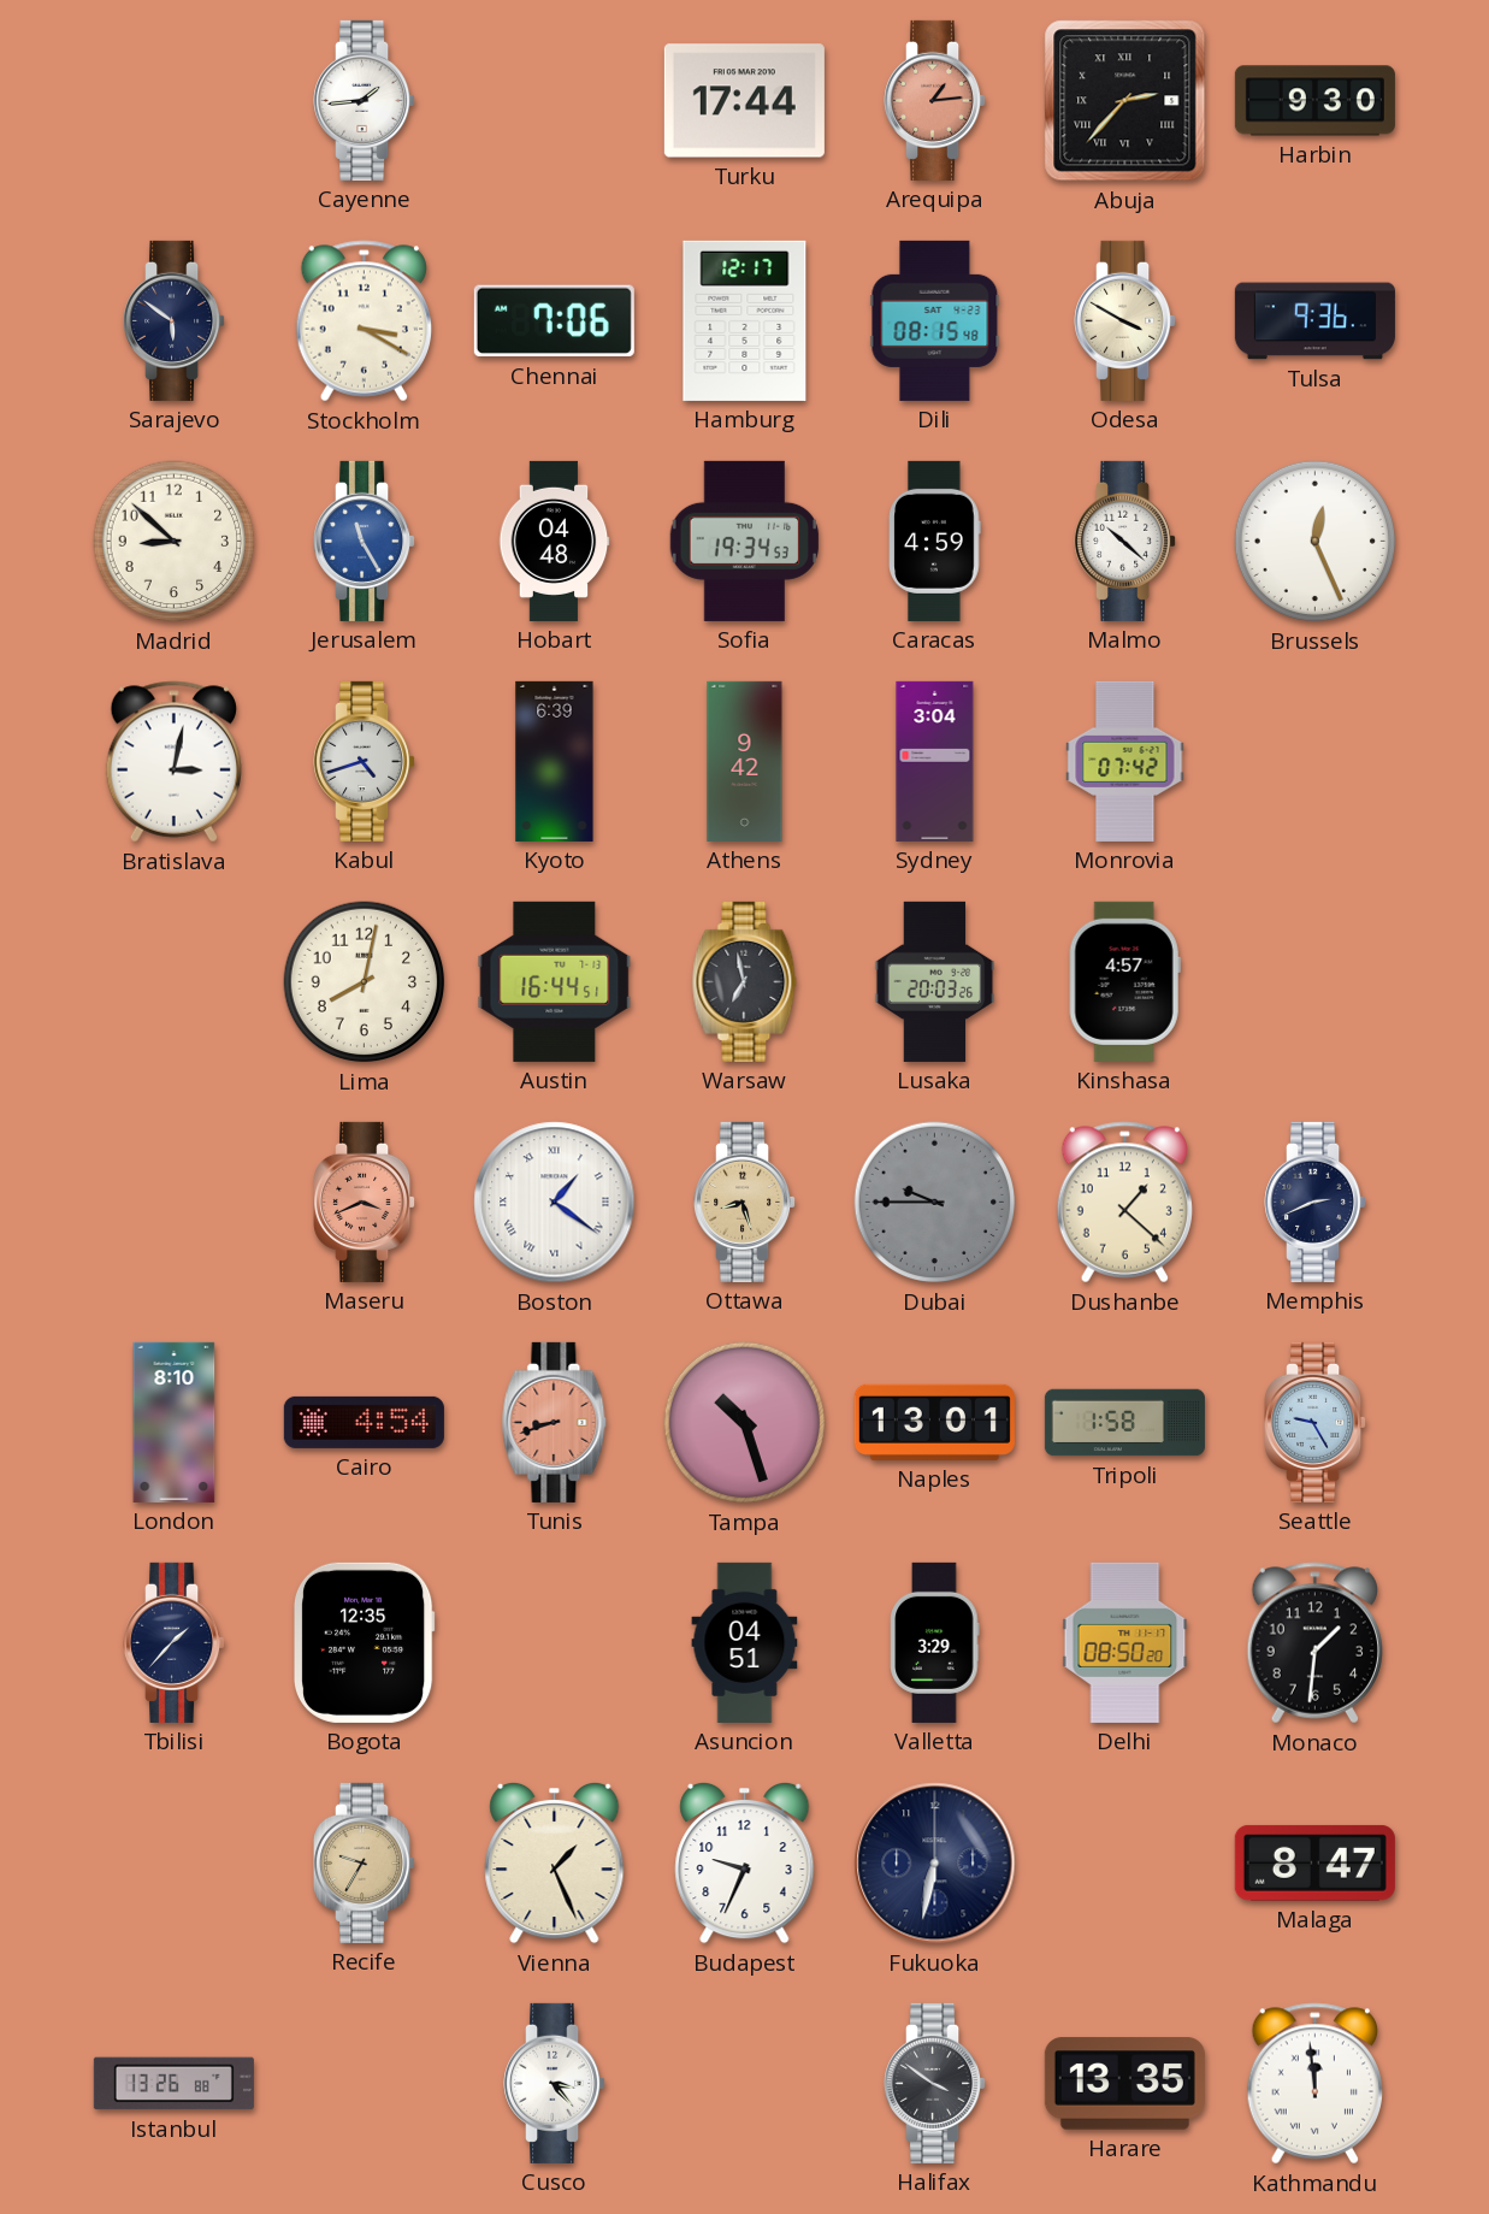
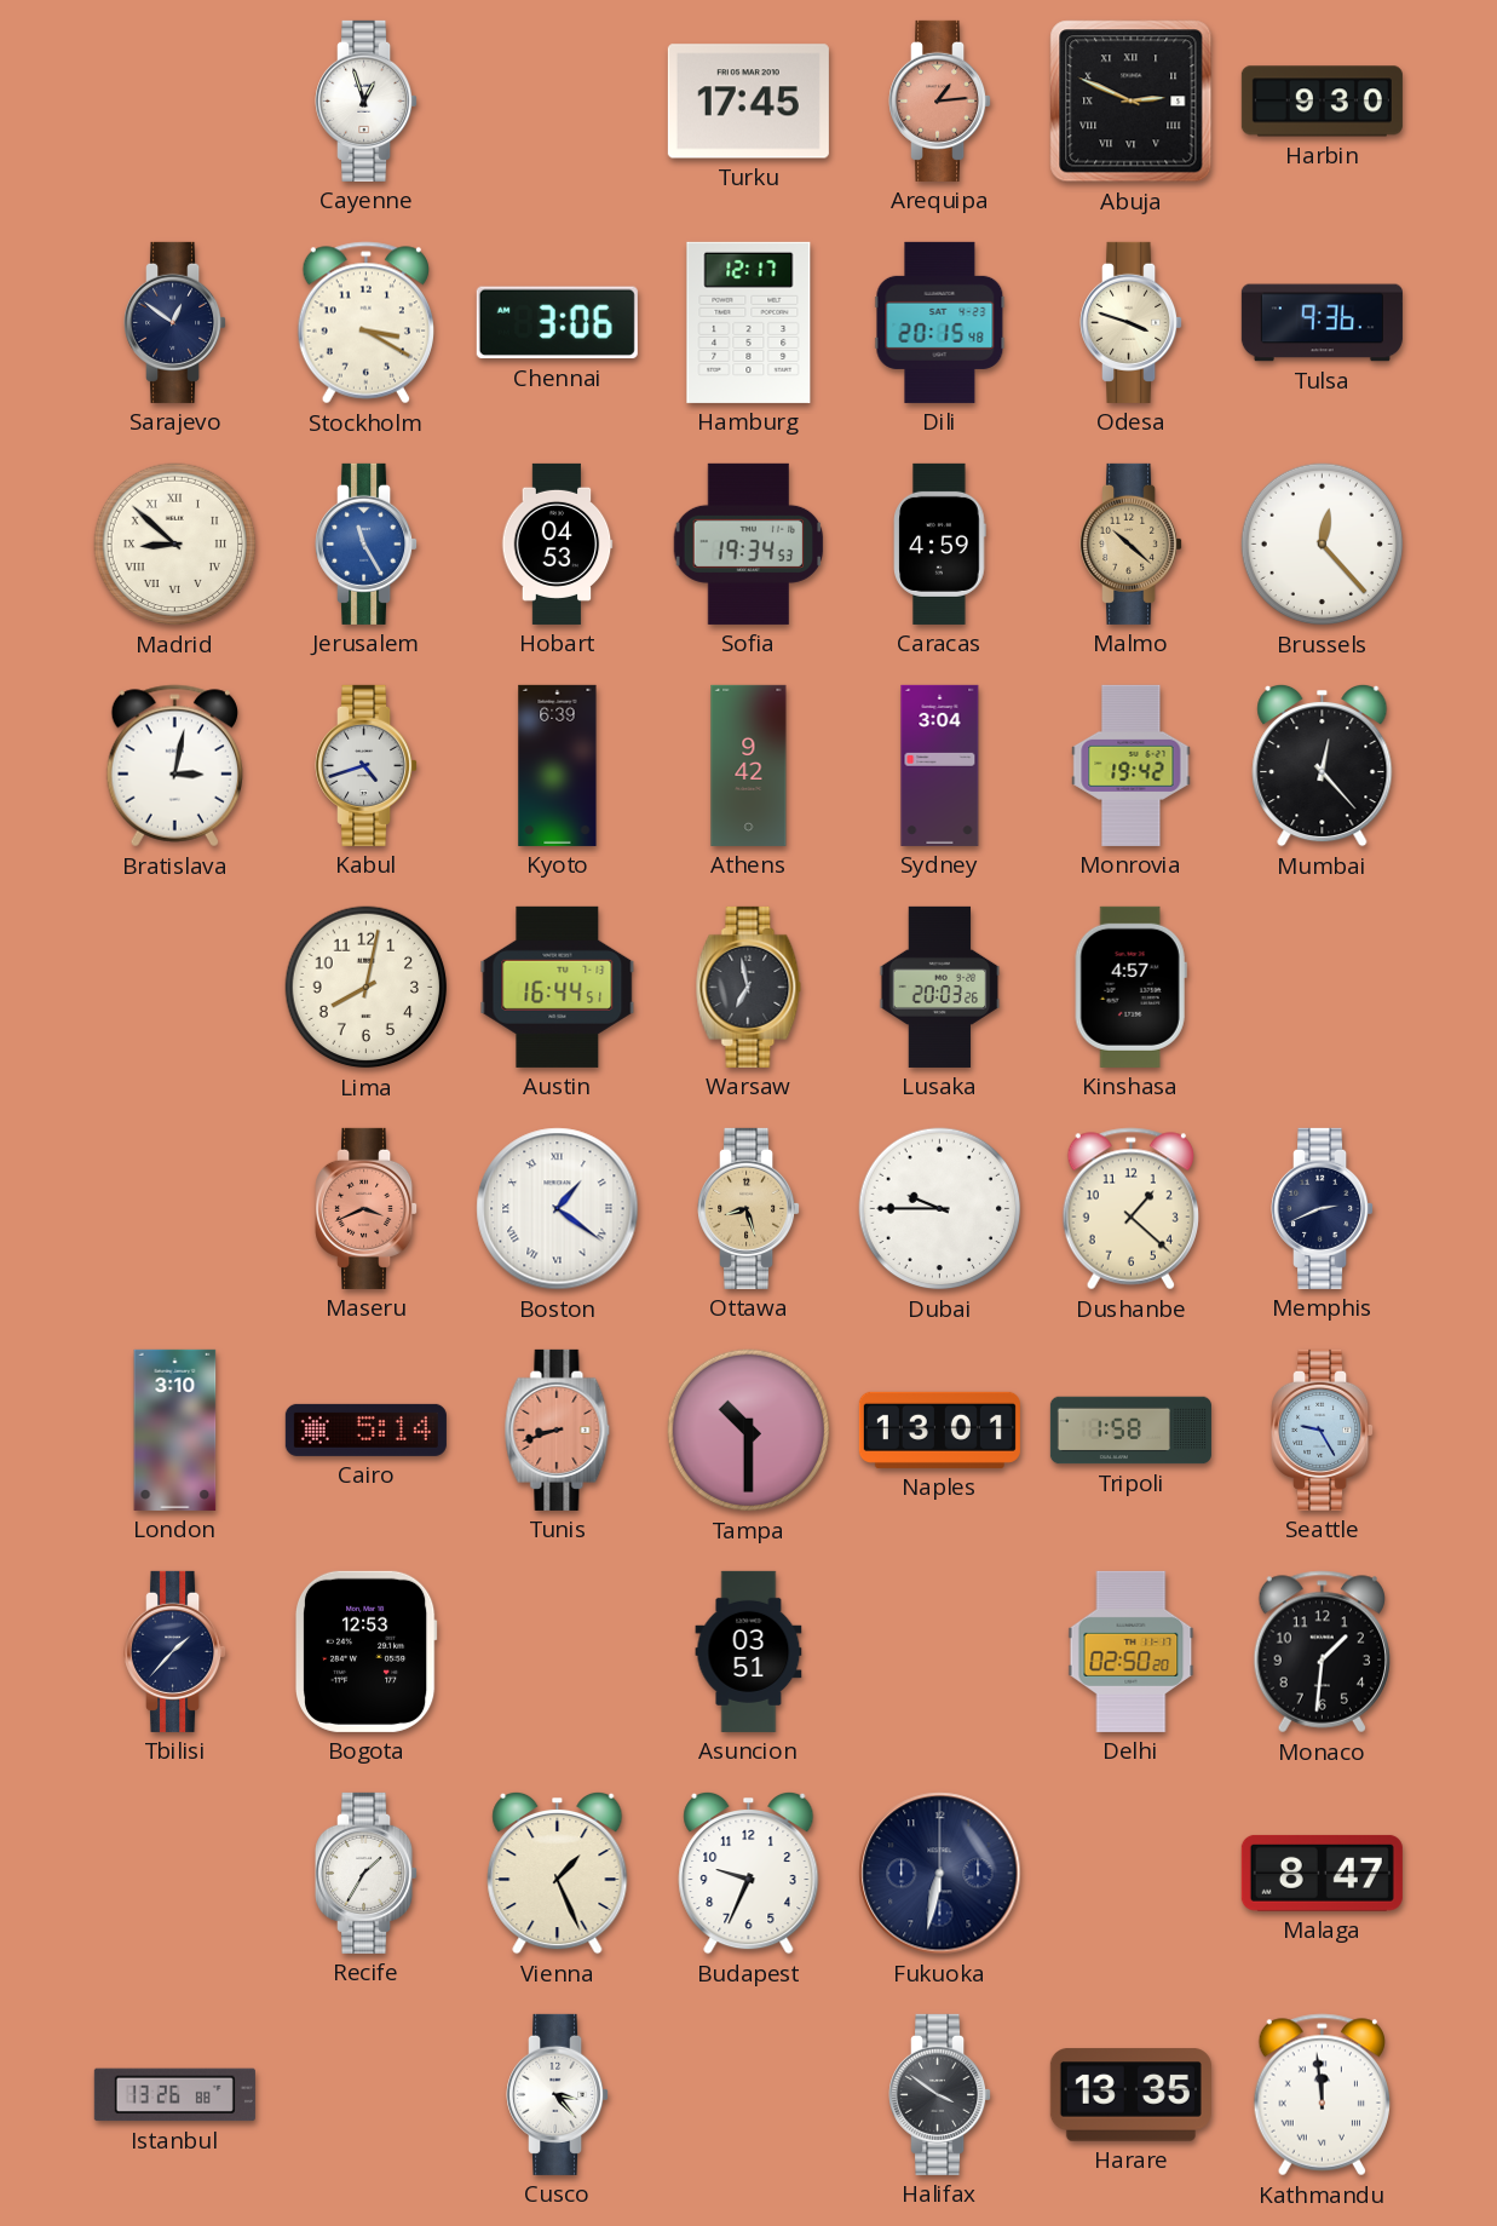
Cayenne: 1:44 -> 12:57 (367, 100)
Turku: 17:44 -> 17:45 (748, 102)
Abuja: 2:37 -> 2:49 (1132, 102)
Sarajevo: 5:51 -> 12:51 (175, 322)
Chennai: 7:06 -> 3:06 (557, 323)
Dili: 08:15 -> 20:15 (940, 322)
Odesa: 3:50 -> 3:48 (1132, 322)
Madrid numerals: Arabic -> Roman (175, 545)
Hobart: 04:48 -> 04:53 (557, 543)
Malmo dial: white -> champagne (1132, 543)
Brussels: 12:26 -> 12:23 (1323, 545)
Monrovia: 07:42 -> 19:42 (1132, 765)
Mumbai: none -> 12:23 (1323, 765)
Dubai dial: grey -> white (940, 1209)
London: 8:10 -> 3:10 (175, 1430)
Cairo: 4:54 -> 5:14 (365, 1430)
Tampa: 10:27 -> 10:30 (749, 1431)
Bogota: 12:35 -> 12:53 (365, 1651)
Asuncion: 04:51 -> 03:51 (749, 1651)
Valletta: 3:29 -> none (935, 1642)
Delhi: 08:50 -> 02:50 (1132, 1651)
Recife: 9:35 -> 1:35 (367, 1873)
Recife dial: champagne -> white (367, 1873)
